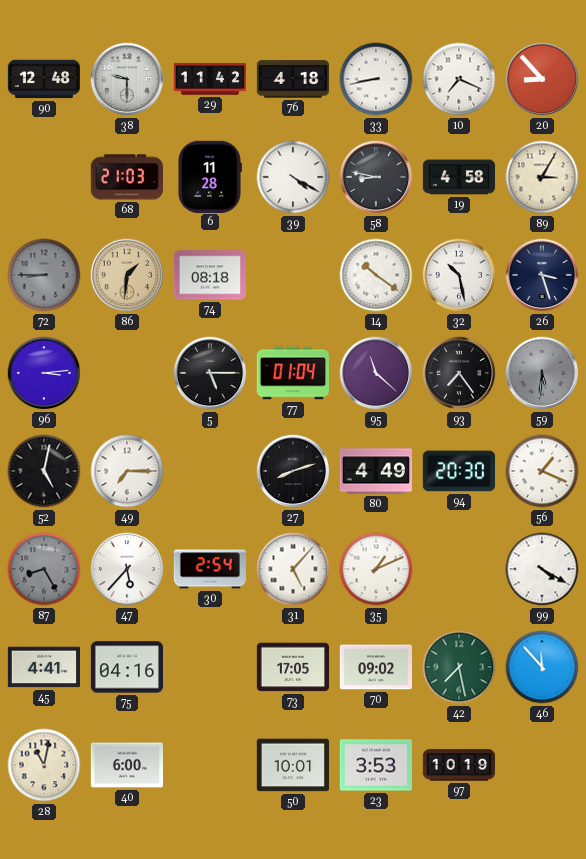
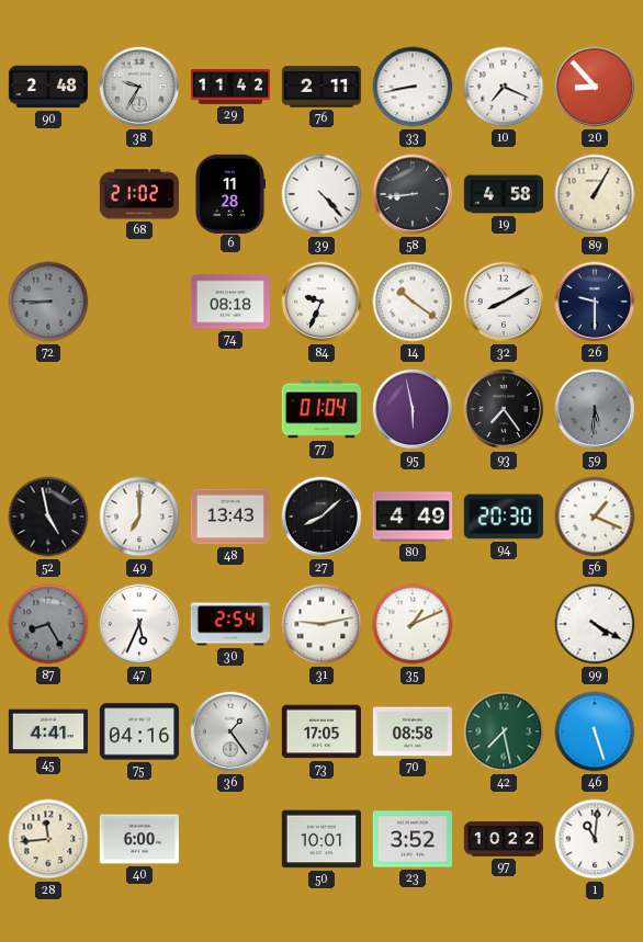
90: 12:48 -> 2:48 (47, 87)
38: 9:30 -> 9:35 (139, 87)
76: 4:18 -> 2:11 (320, 87)
68: 21:03 -> 21:02 (138, 194)
39: 4:20 -> 4:23 (321, 194)
58: 8:47 -> 8:44 (413, 194)
89: 3:05 -> 1:05 (595, 194)
86: 1:31 -> none (127, 275)
84: none -> 9:34 (321, 302)
32: 10:28 -> 8:10 (504, 302)
26: 3:27 -> 9:30 (595, 302)
96: 3:14 -> none (44, 373)
5: 5:15 -> none (210, 373)
95: 11:22 -> 5:58 (413, 409)
52: 5:02 -> 4:58 (48, 517)
49: 7:15 -> 7:00 (139, 517)
48: none -> 13:43 (229, 517)
27: 8:12 -> 8:08 (321, 517)
47: 5:37 -> 5:34 (139, 624)
31: 5:07 -> 9:13 (321, 624)
36: none -> 1:24 (230, 731)
70: 09:02 -> 08:58 (411, 731)
46: 11:53 -> 5:27 (595, 731)
28: 11:02 -> 11:44 (48, 839)
23: 3:53 -> 3:52 (411, 839)
97: 10:19 -> 10:22 (503, 839)
1: none -> 11:01 (595, 839)
